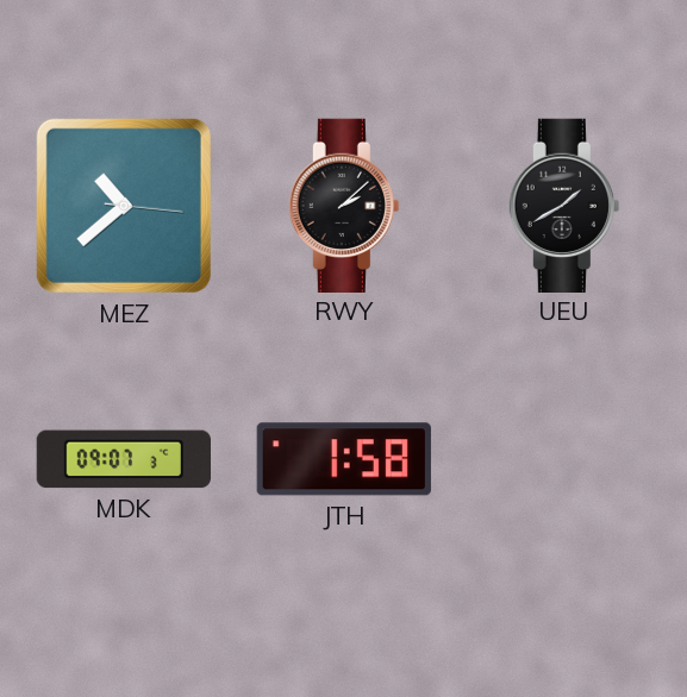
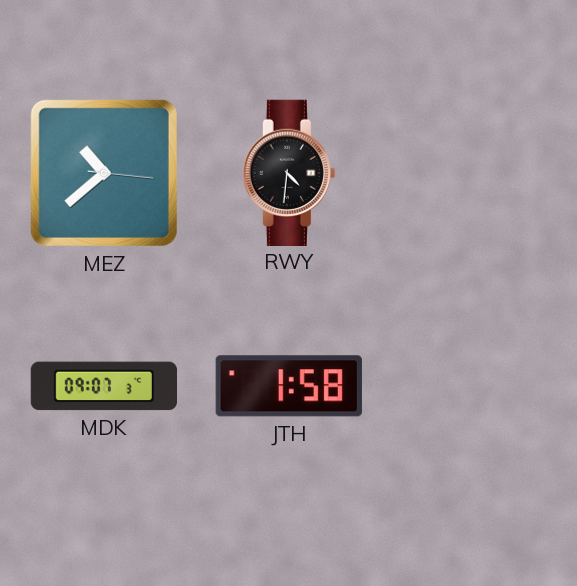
RWY: 2:08 -> 4:31 (289, 172)
UEU: 1:40 -> none (564, 205)
